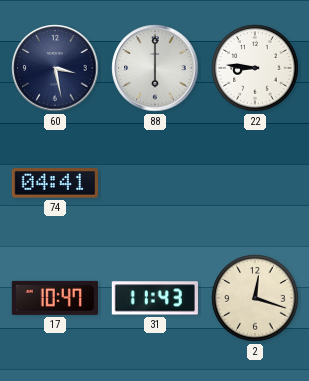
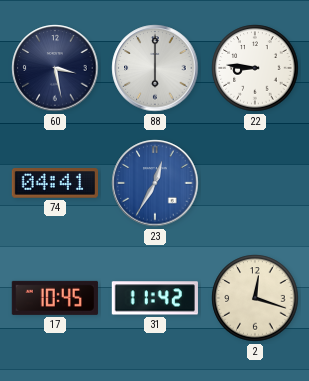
23: none -> 12:35 (155, 183)
17: 10:47 -> 10:45 (55, 298)
31: 11:43 -> 11:42 (155, 298)
